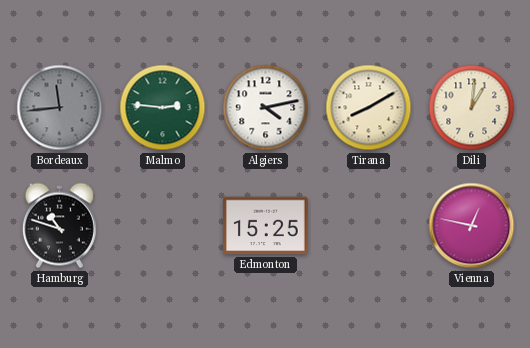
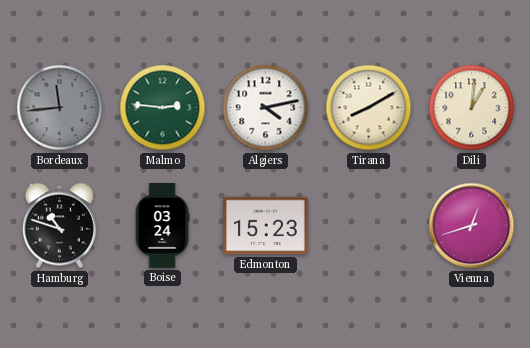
Boise: none -> 03:24 (162, 226)
Edmonton: 15:25 -> 15:23 (266, 226)
Vienna: 12:47 -> 12:42 (472, 226)
